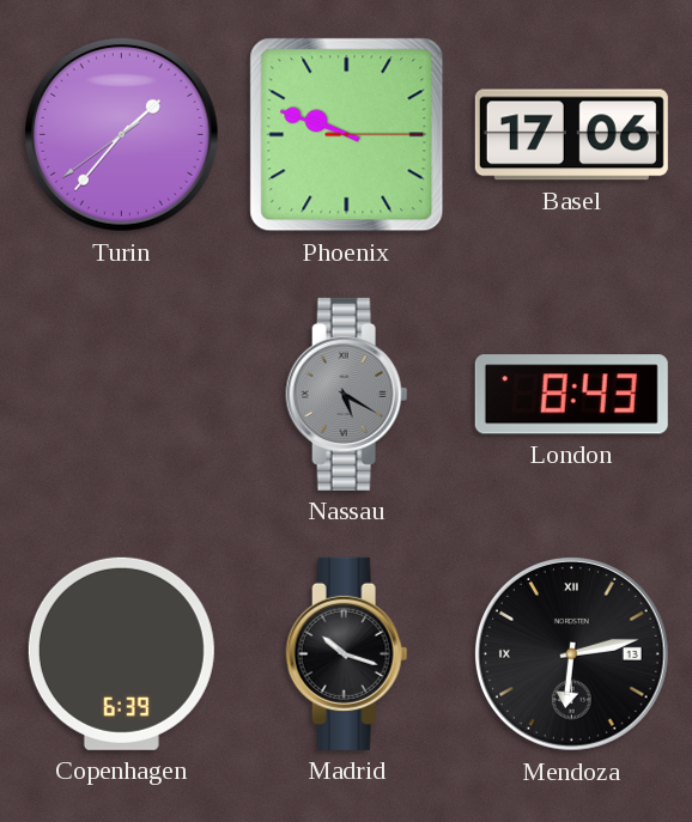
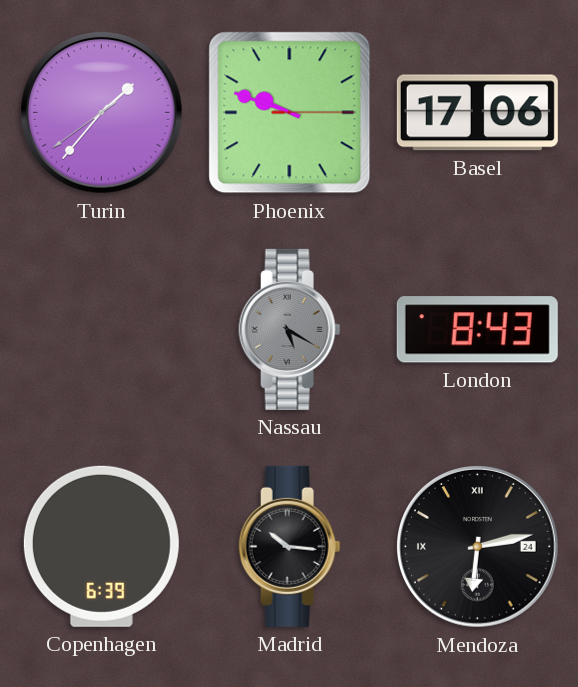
Madrid: 10:18 -> 10:16 (290, 546)
Mendoza date: 13 -> 24 (478, 547)
